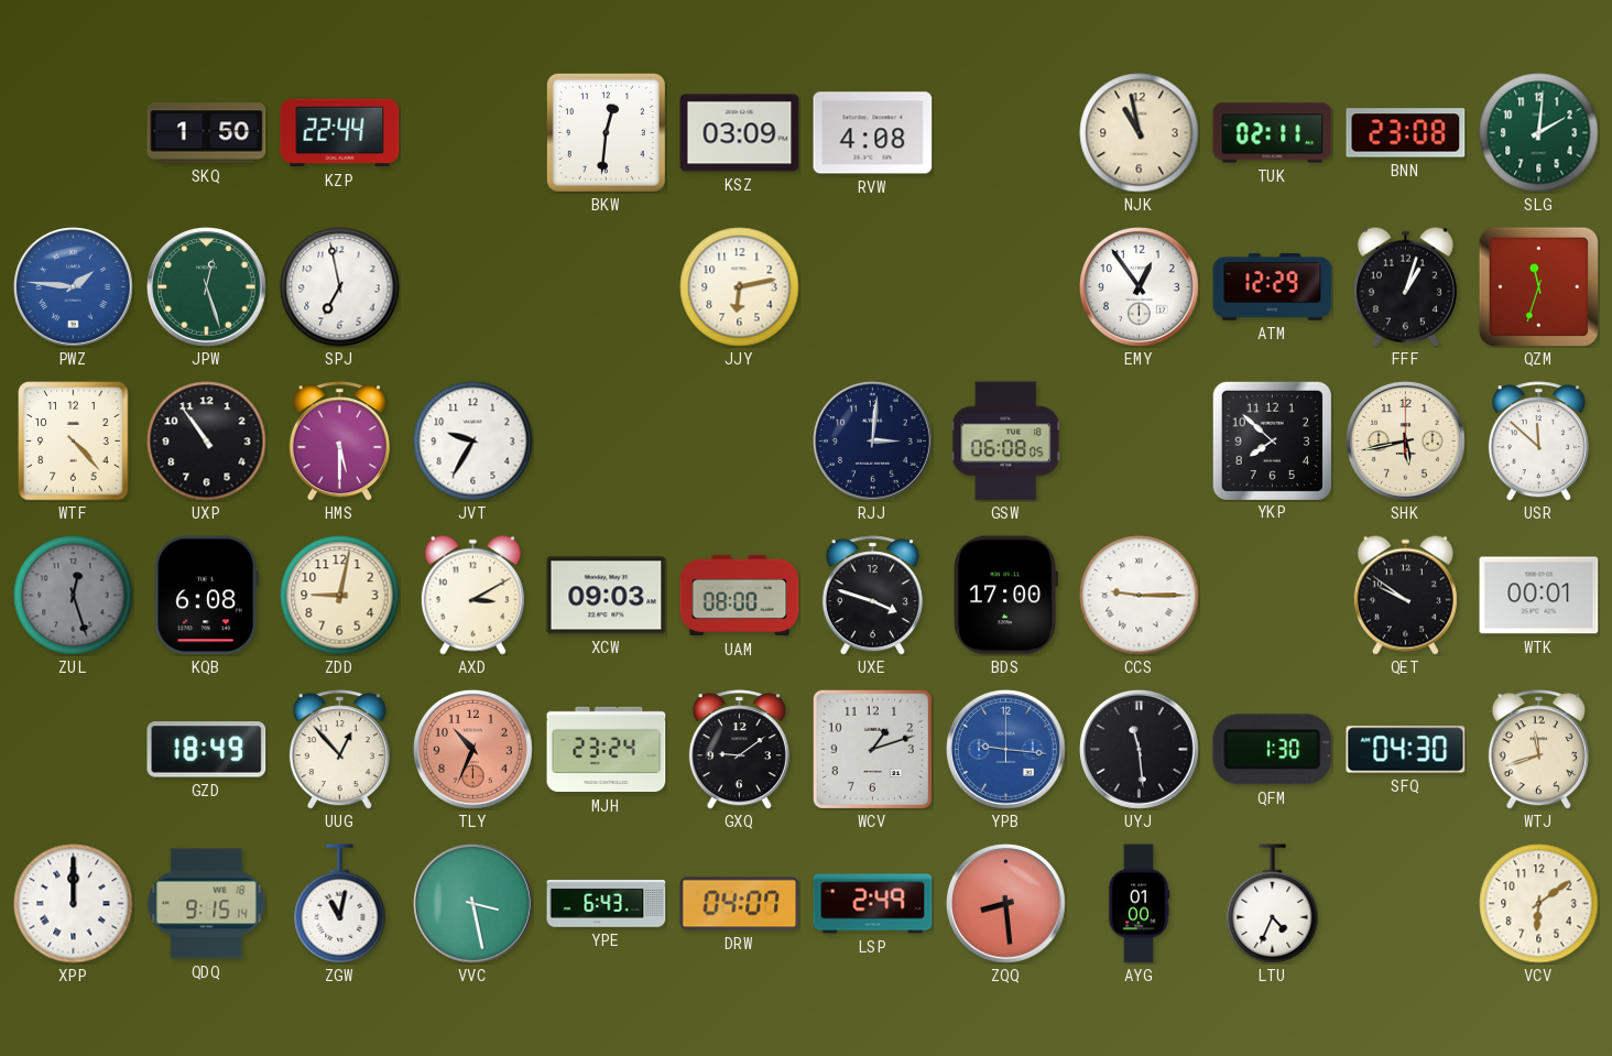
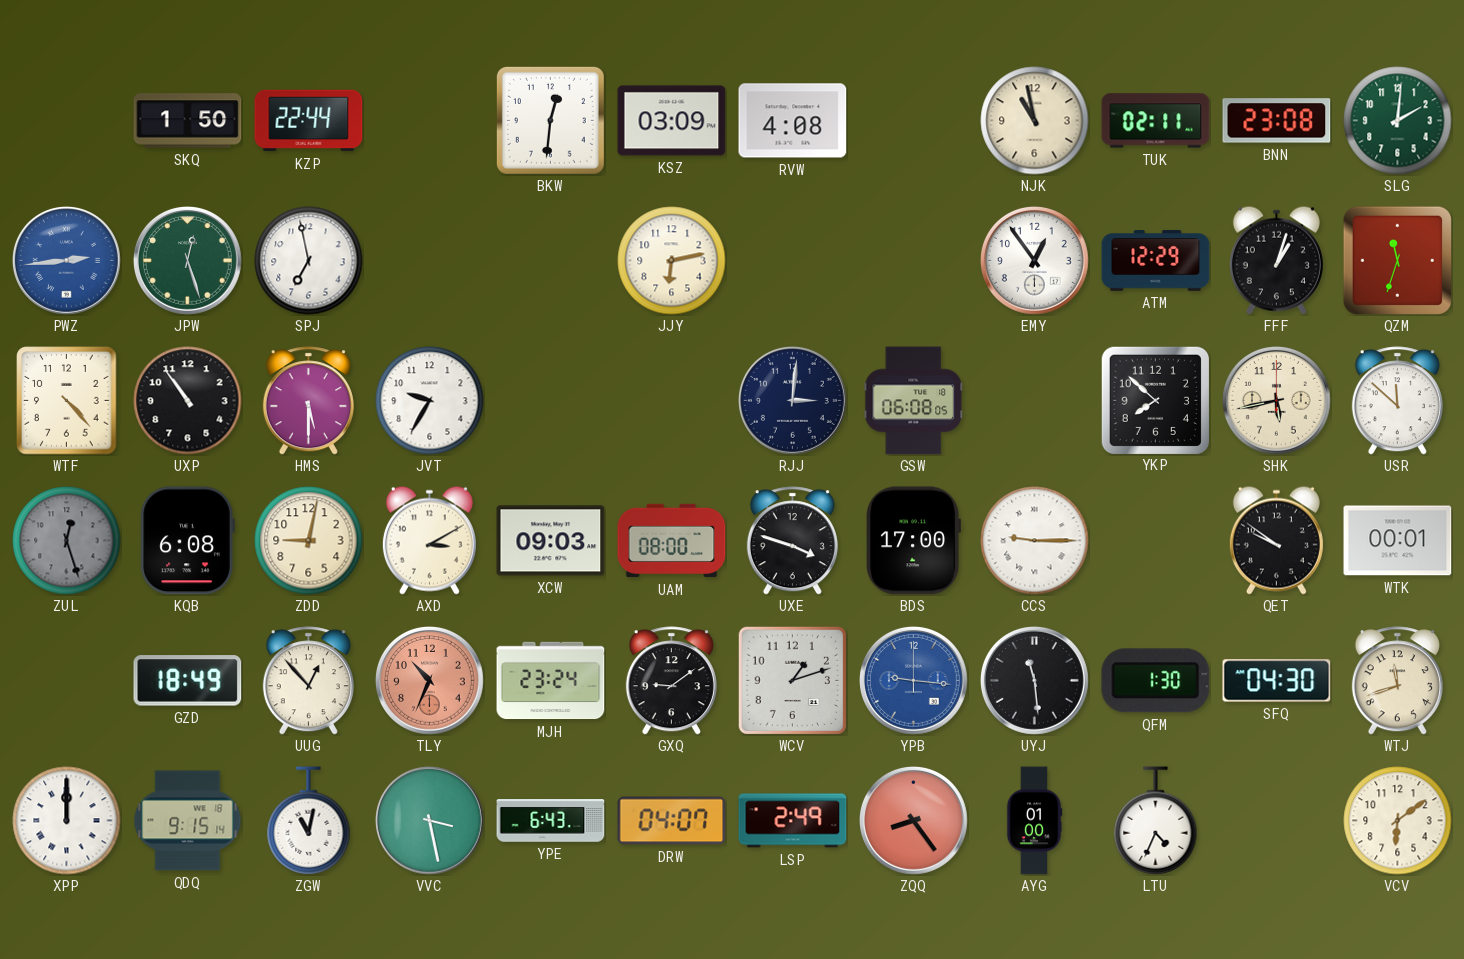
PWZ: 1:46 -> 2:44 (66, 260)
ZQQ: 8:29 -> 8:24 (913, 820)
